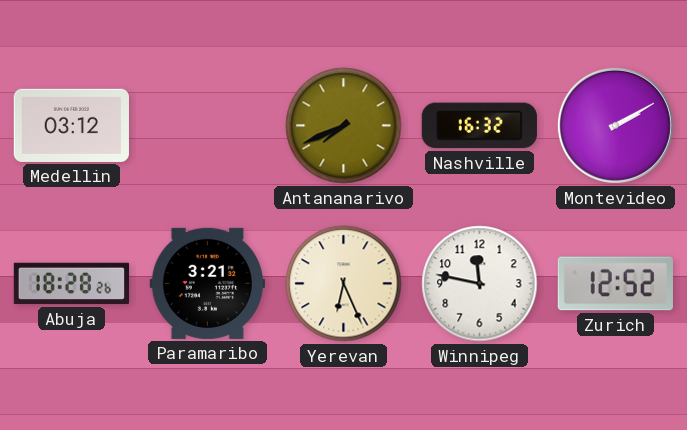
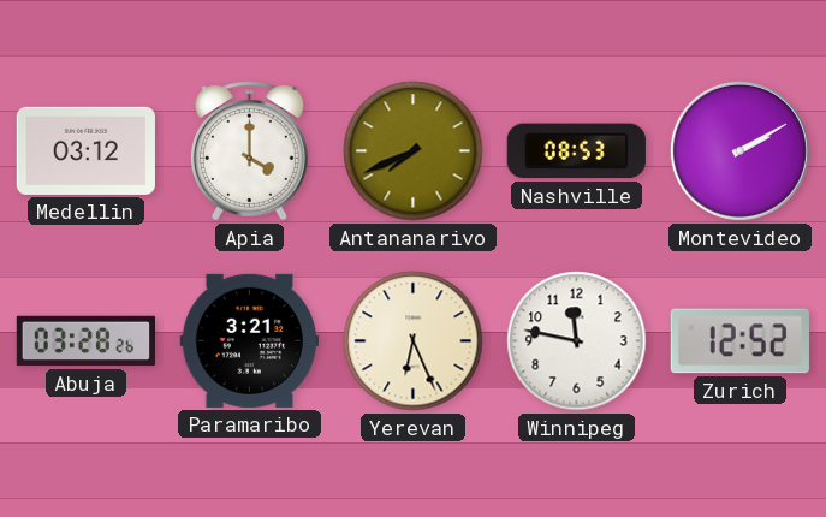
Apia: none -> 4:00 (249, 151)
Nashville: 16:32 -> 08:53 (576, 151)
Abuja: 18:28 -> 03:28 (85, 341)
